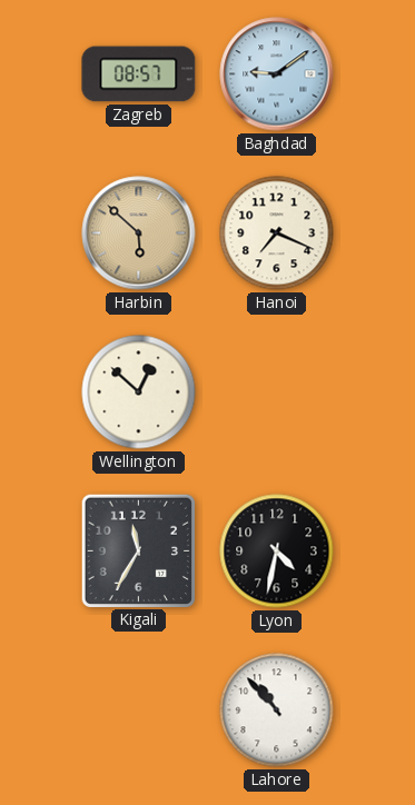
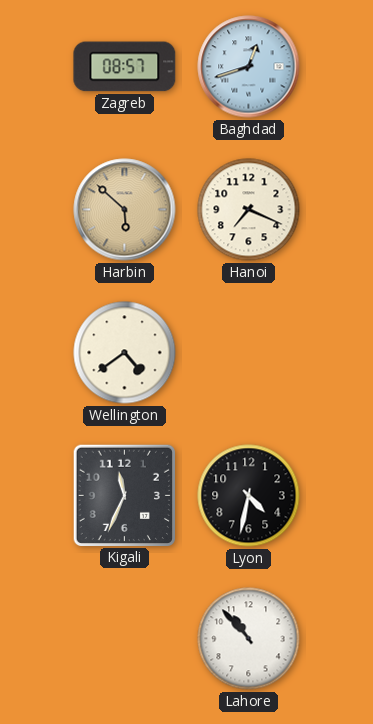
Baghdad: 9:09 -> 12:42 (249, 67)
Wellington: 12:52 -> 4:39 (125, 353)
Kigali: 11:35 -> 11:34 (124, 495)
